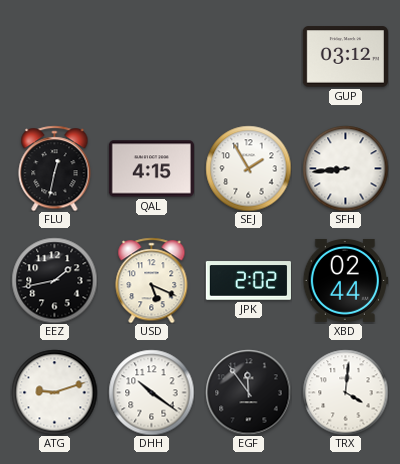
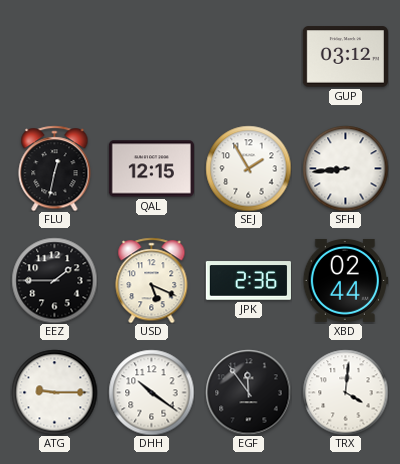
QAL: 4:15 -> 12:15 (151, 169)
EEZ: 1:43 -> 1:45 (54, 280)
JPK: 2:02 -> 2:36 (248, 281)
ATG: 9:12 -> 9:15 (54, 392)
